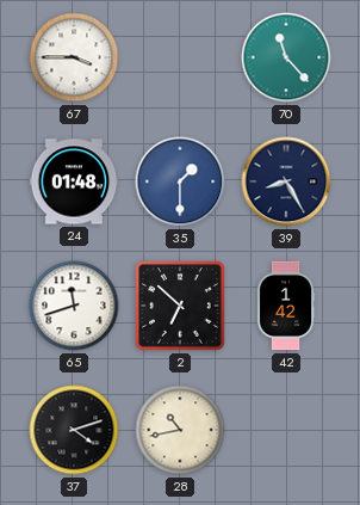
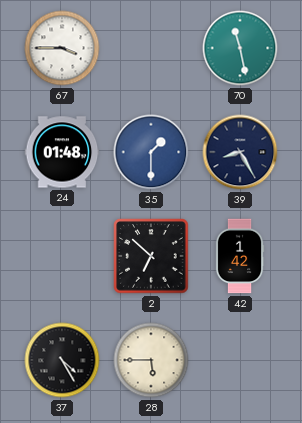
70: 11:23 -> 11:28 (240, 48)
65: 11:42 -> none (74, 306)
37: 4:12 -> 4:25 (62, 360)
28: 10:43 -> 5:45 (151, 360)
